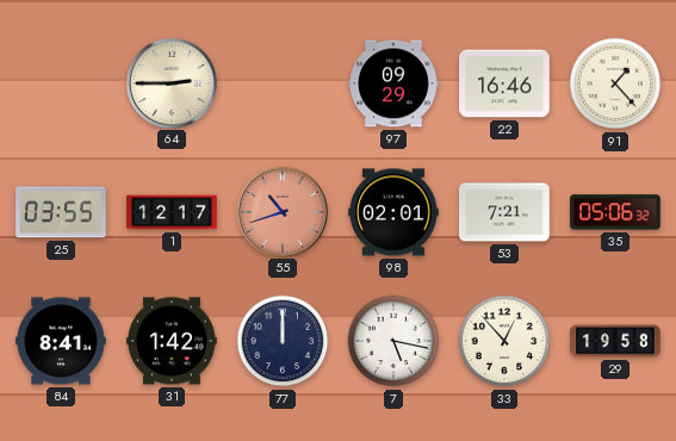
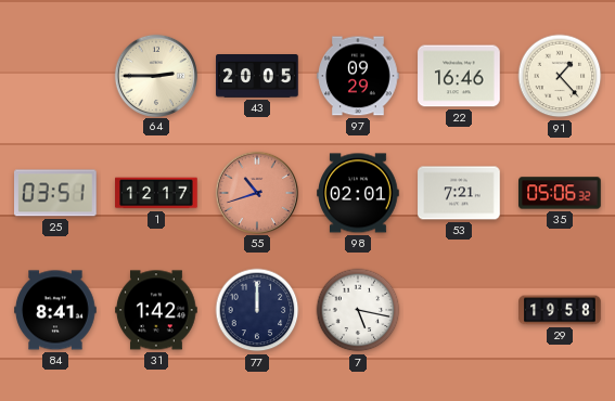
43: none -> 20:05 (257, 77)
25: 03:55 -> 03:51 (56, 193)
33: 12:53 -> none (504, 341)
